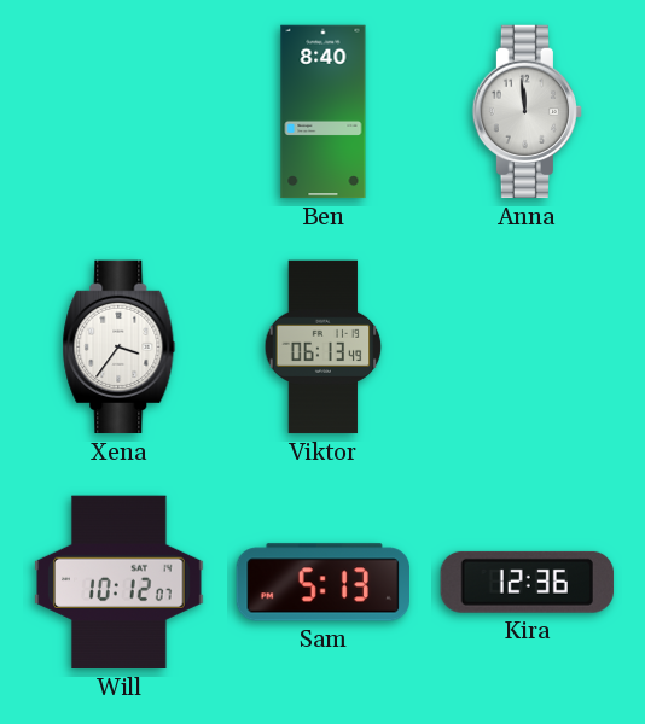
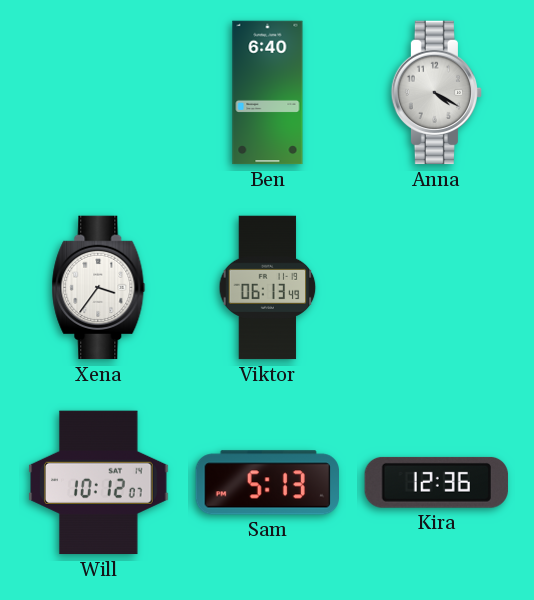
Ben: 8:40 -> 6:40 (268, 93)
Anna: 11:59 -> 4:20 (437, 93)
